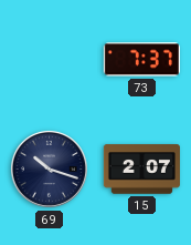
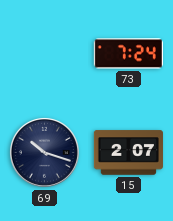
73: 7:37 -> 7:24 (128, 54)
